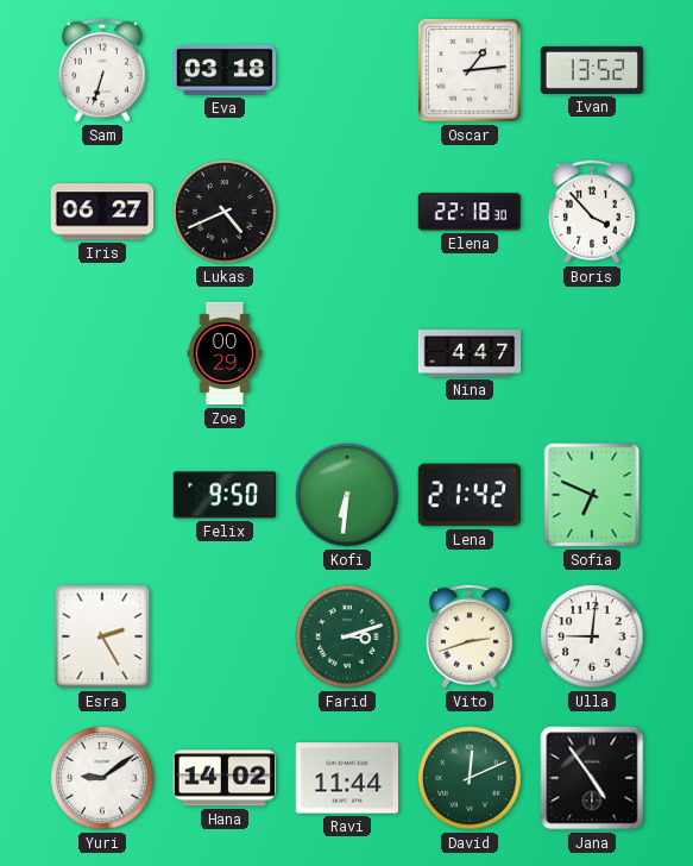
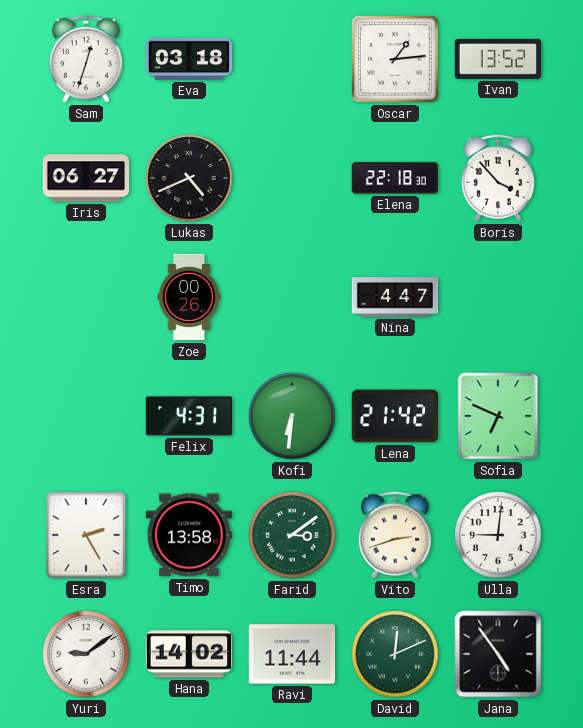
Sam: 6:33 -> 12:33 (86, 59)
Zoe: 00:29 -> 00:26 (189, 297)
Felix: 9:50 -> 4:31 (189, 416)
Timo: none -> 13:58 (189, 535)
Farid: 3:12 -> 3:09 (292, 535)
